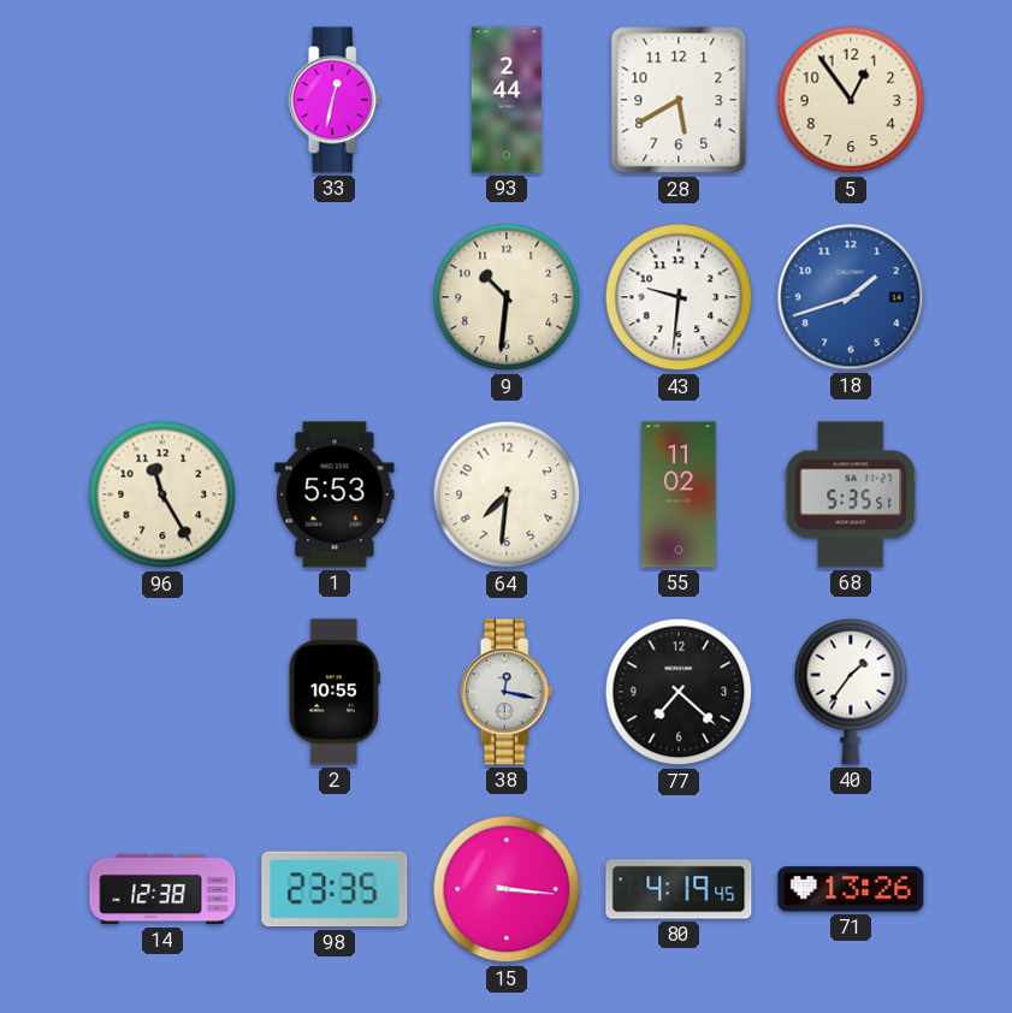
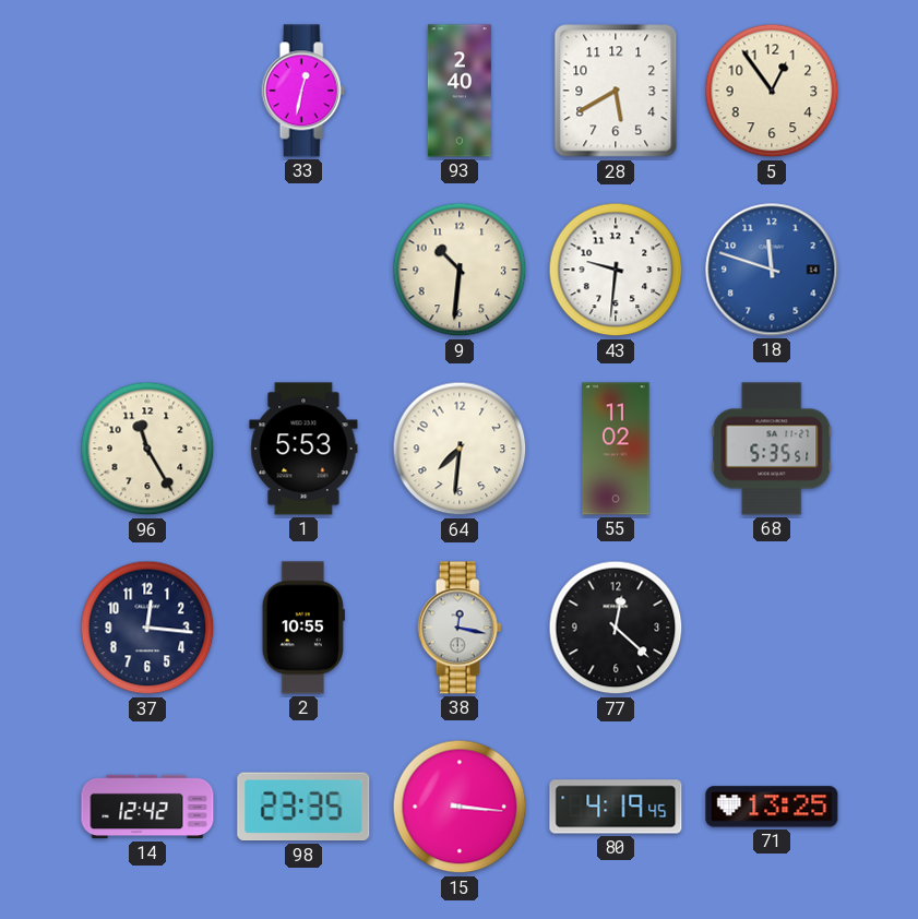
93: 2:44 -> 2:40 (460, 91)
18: 1:42 -> 11:48 (772, 270)
37: none -> 12:16 (147, 628)
77: 7:22 -> 12:22 (616, 628)
40: 1:36 -> none (851, 692)
14: 12:38 -> 12:42 (147, 807)
71: 13:26 -> 13:25 (772, 807)
